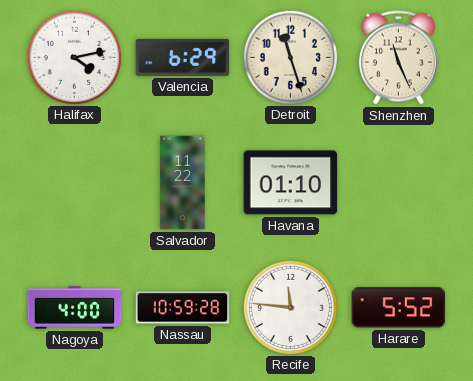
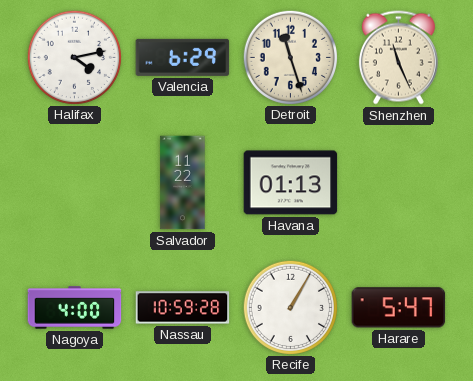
Havana: 01:10 -> 01:13 (291, 183)
Recife: 11:46 -> 1:05 (290, 307)
Harare: 5:52 -> 5:47 (399, 308)
